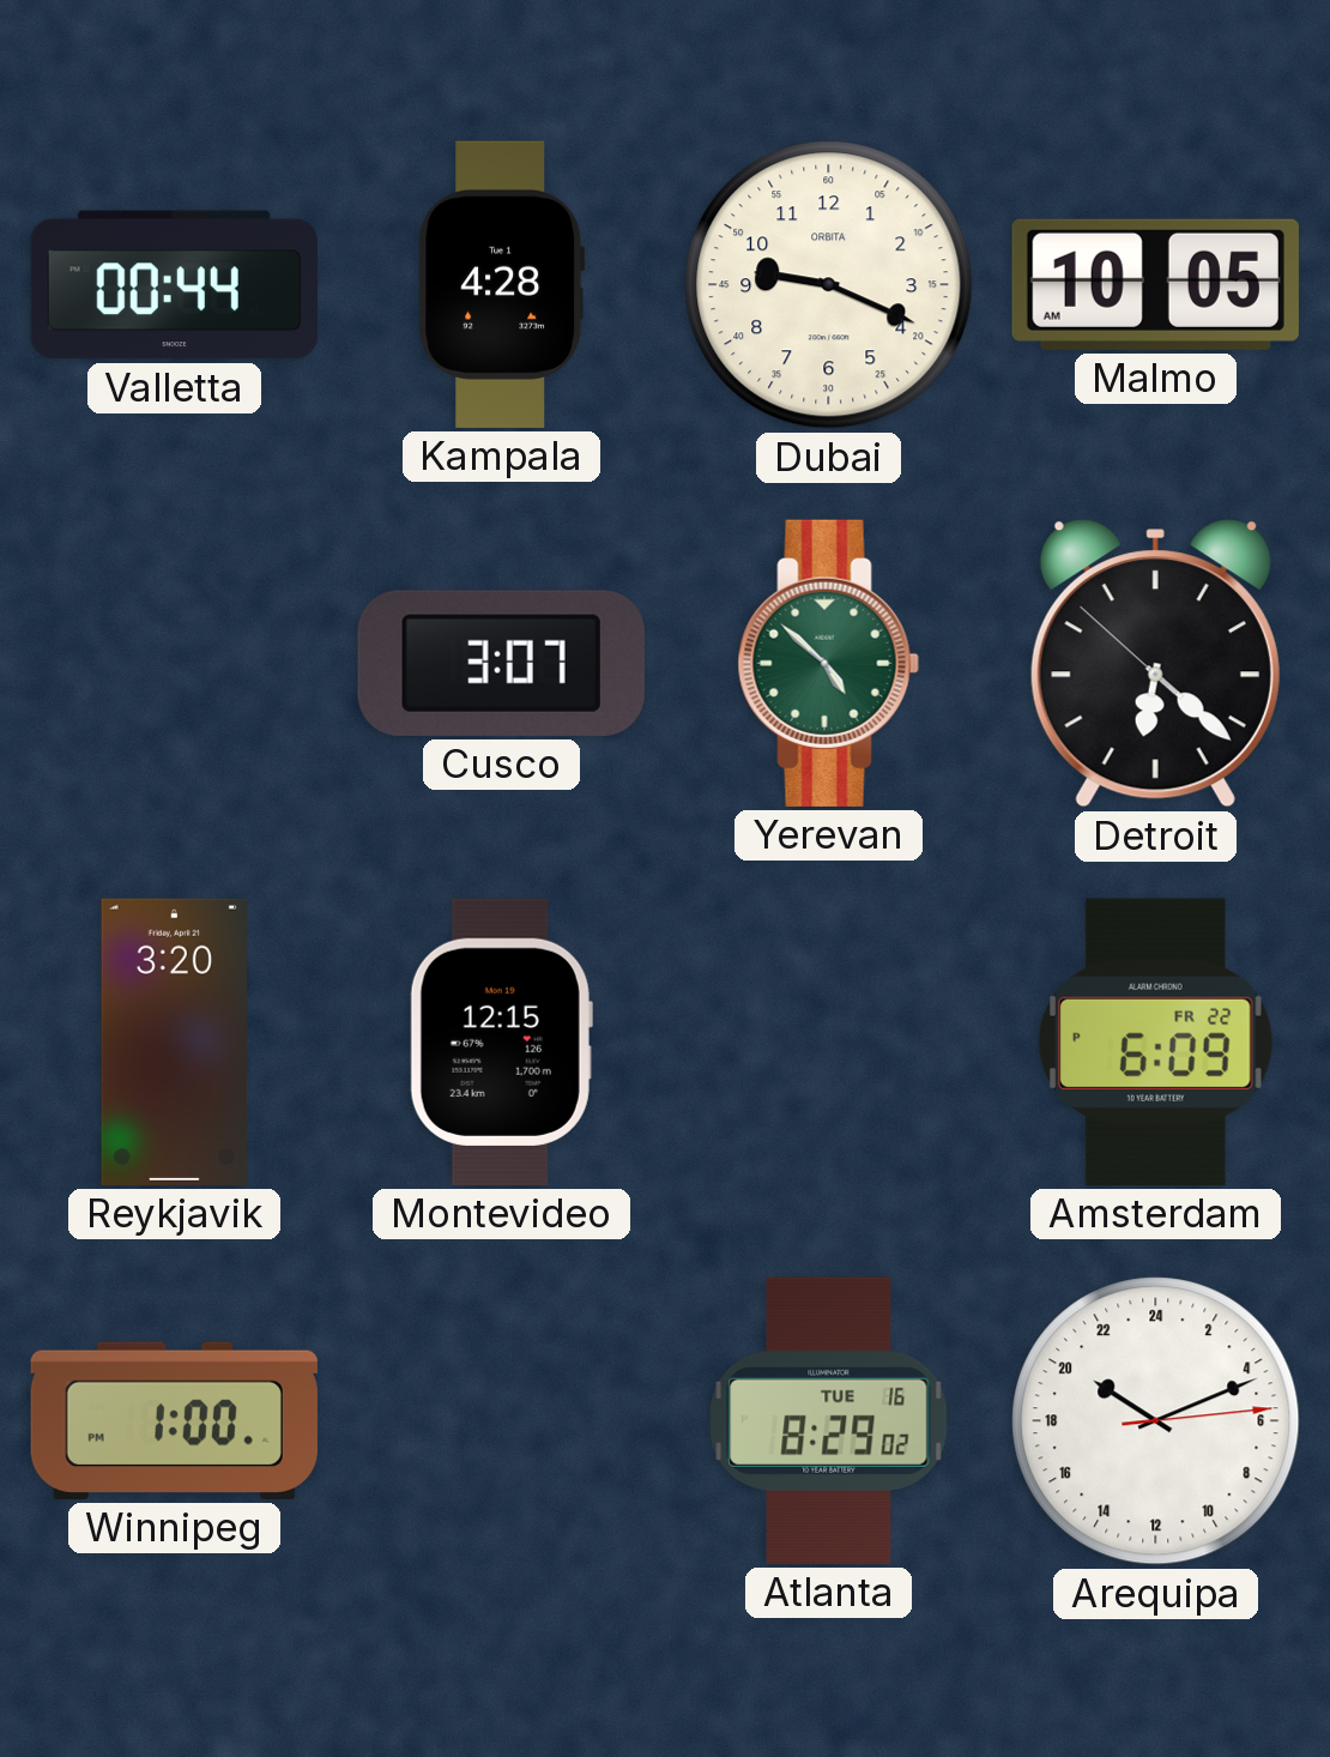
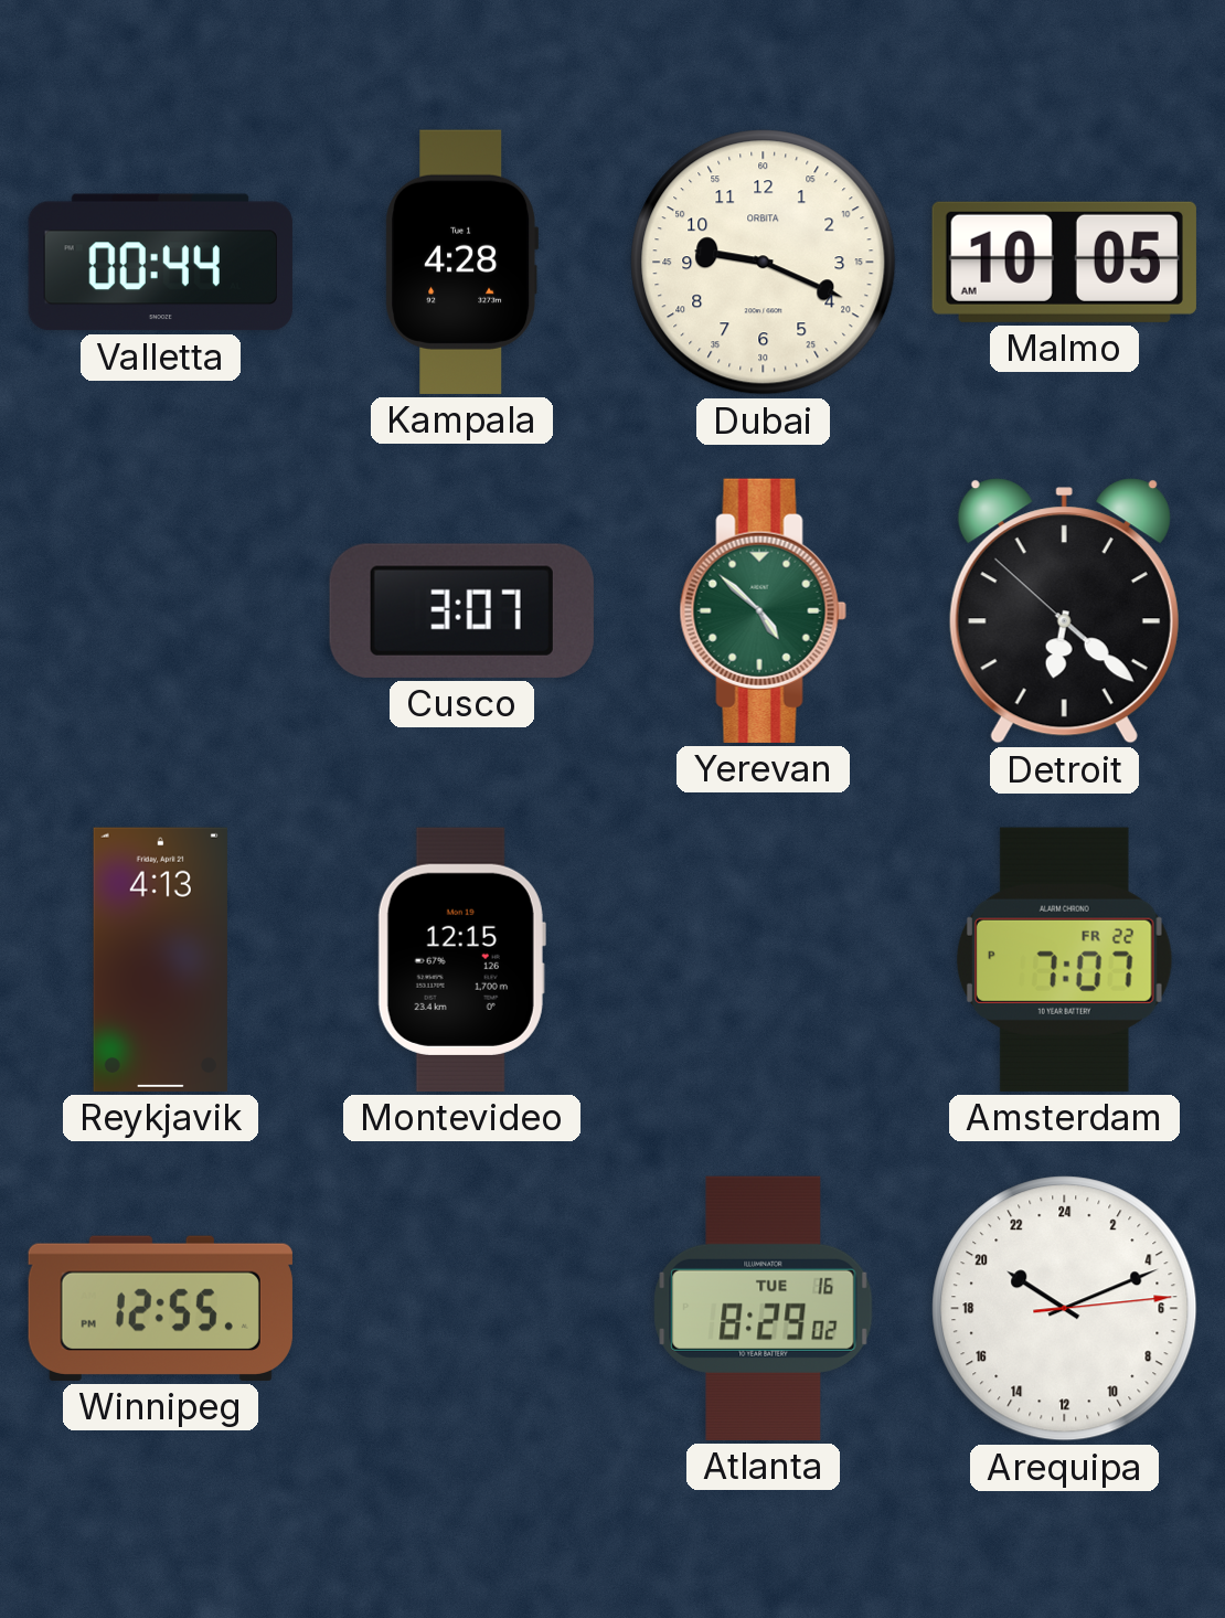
Reykjavik: 3:20 -> 4:13 (160, 959)
Amsterdam: 6:09 -> 7:07 (1064, 959)
Winnipeg: 1:00 -> 12:55 (160, 1308)
